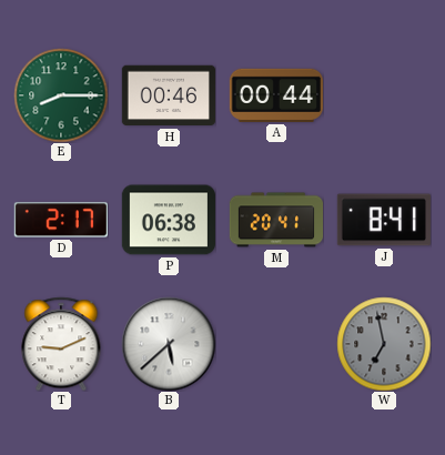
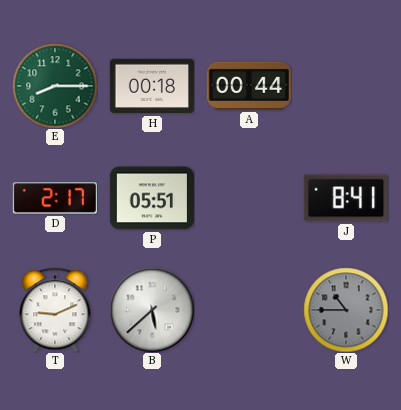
H: 00:46 -> 00:18 (152, 86)
P: 06:38 -> 05:51 (152, 198)
M: 20:41 -> none (275, 220)
W: 6:58 -> 10:45 (346, 310)
